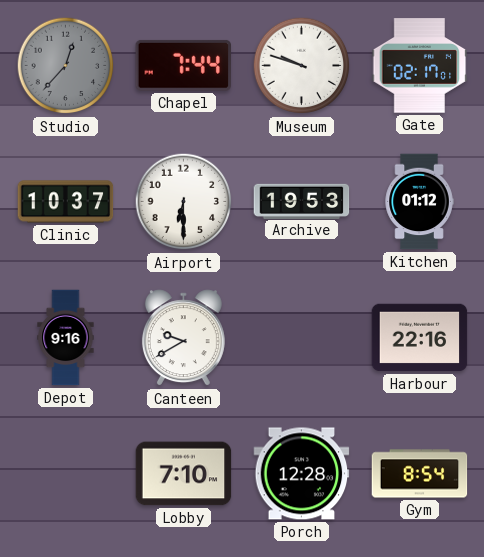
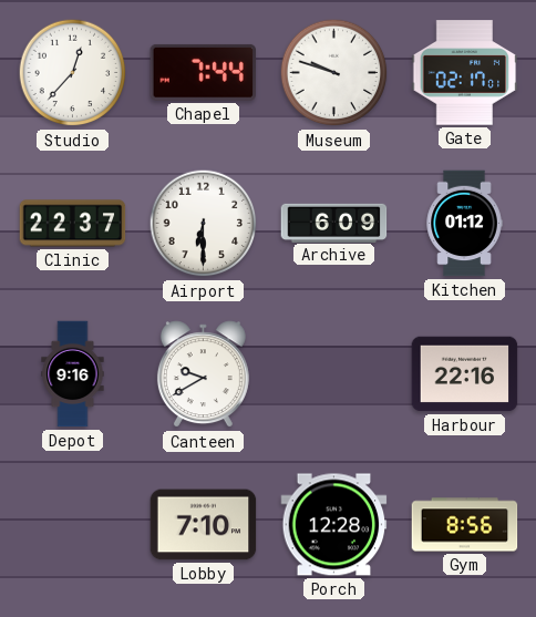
Studio dial: grey -> white (73, 73)
Clinic: 10:37 -> 22:37 (73, 224)
Archive: 19:53 -> 6:09 (334, 223)
Gym: 8:54 -> 8:56 (465, 525)
